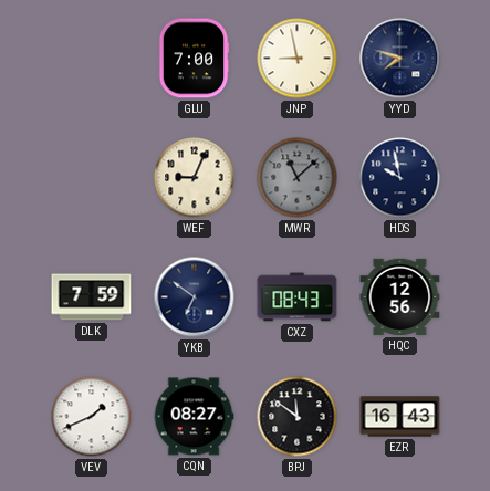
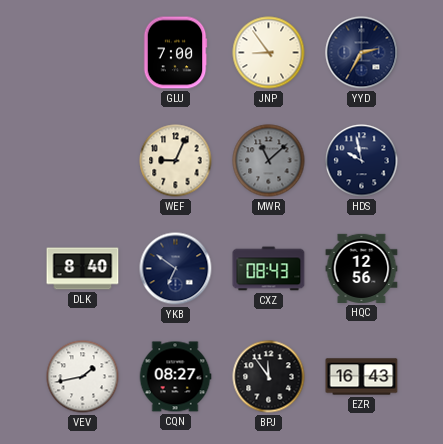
JNP: 8:58 -> 8:54 (269, 53)
YYD: 7:48 -> 2:35 (362, 53)
DLK: 7:59 -> 8:40 (83, 269)
VEV: 1:41 -> 1:43 (83, 377)
BPJ: 11:51 -> 11:54 (269, 377)
